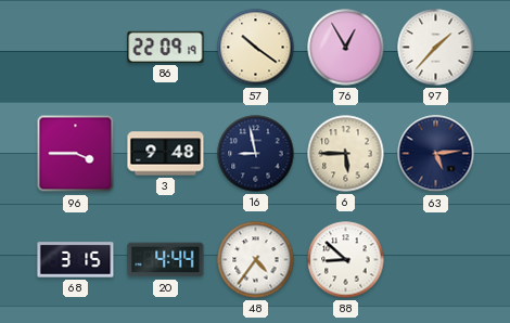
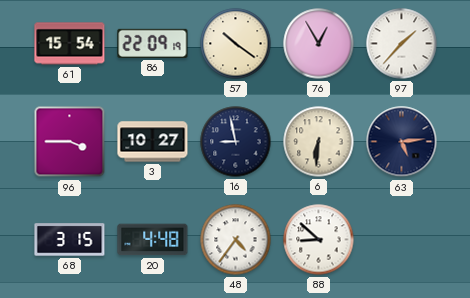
61: none -> 15:54 (70, 44)
3: 9:48 -> 10:27 (153, 142)
6: 5:45 -> 6:31 (319, 142)
20: 4:44 -> 4:48 (153, 240)
